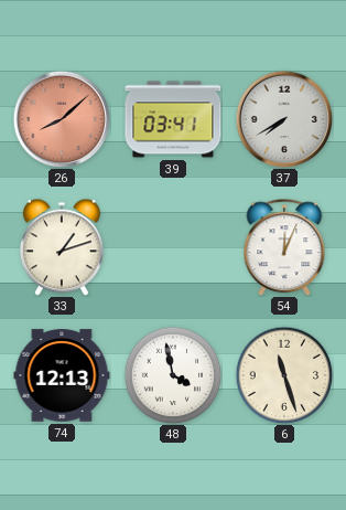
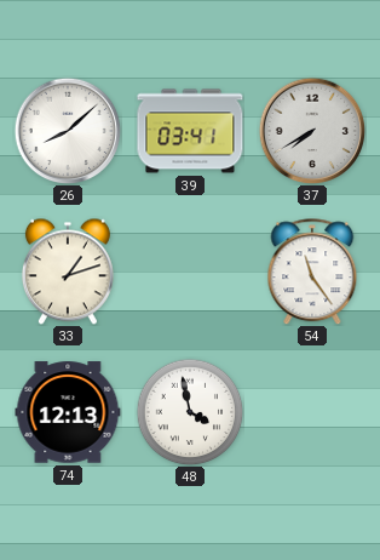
26 dial: salmon -> white (68, 131)
54: 12:04 -> 11:24 (312, 272)
6: 11:27 -> none (284, 375)
